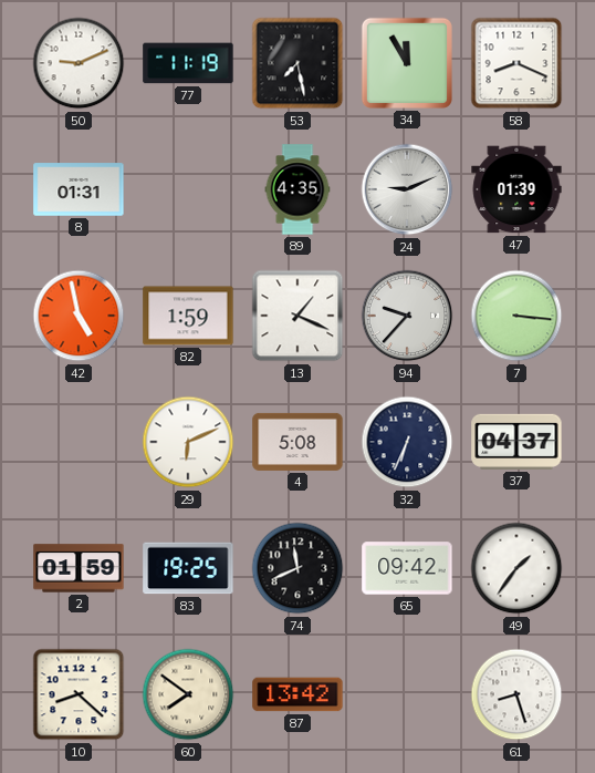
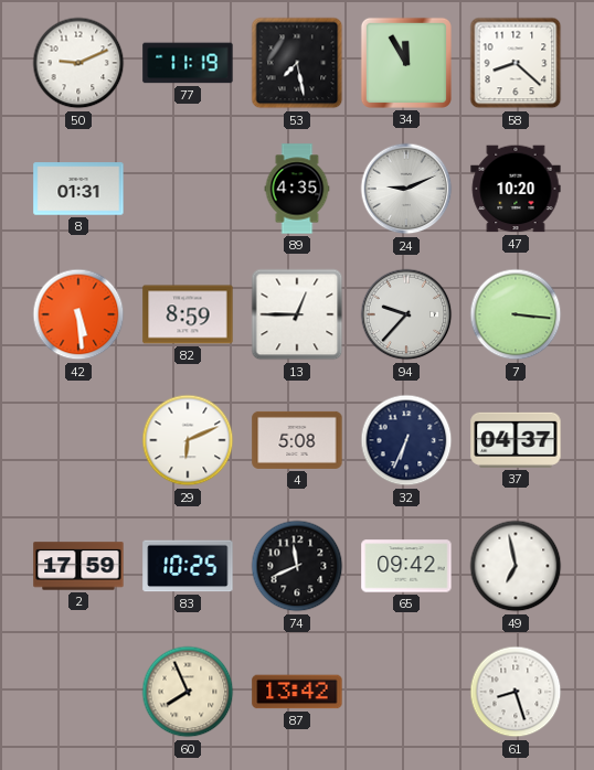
58: 8:19 -> 8:22 (516, 63)
47: 01:39 -> 10:20 (516, 189)
42: 4:58 -> 5:29 (78, 314)
82: 1:59 -> 8:59 (188, 314)
13: 1:19 -> 12:45 (297, 314)
2: 01:59 -> 17:59 (78, 566)
83: 19:25 -> 10:25 (188, 566)
49: 1:36 -> 6:58 (516, 566)
10: 8:22 -> none (79, 694)
60: 7:51 -> 7:56 (188, 692)
